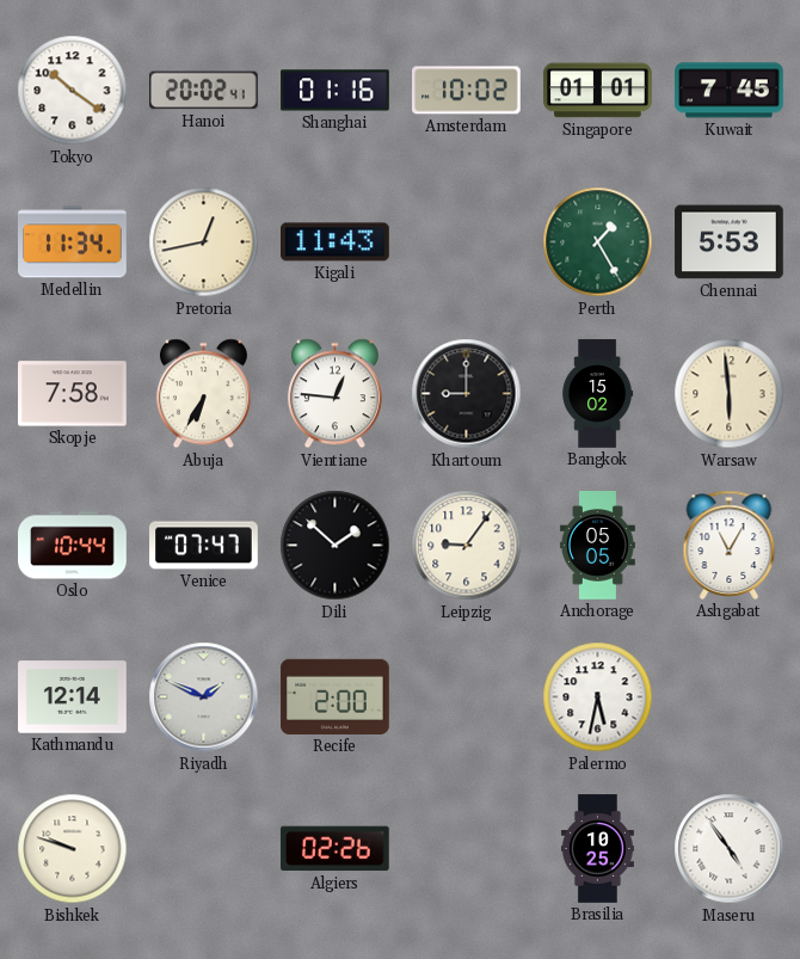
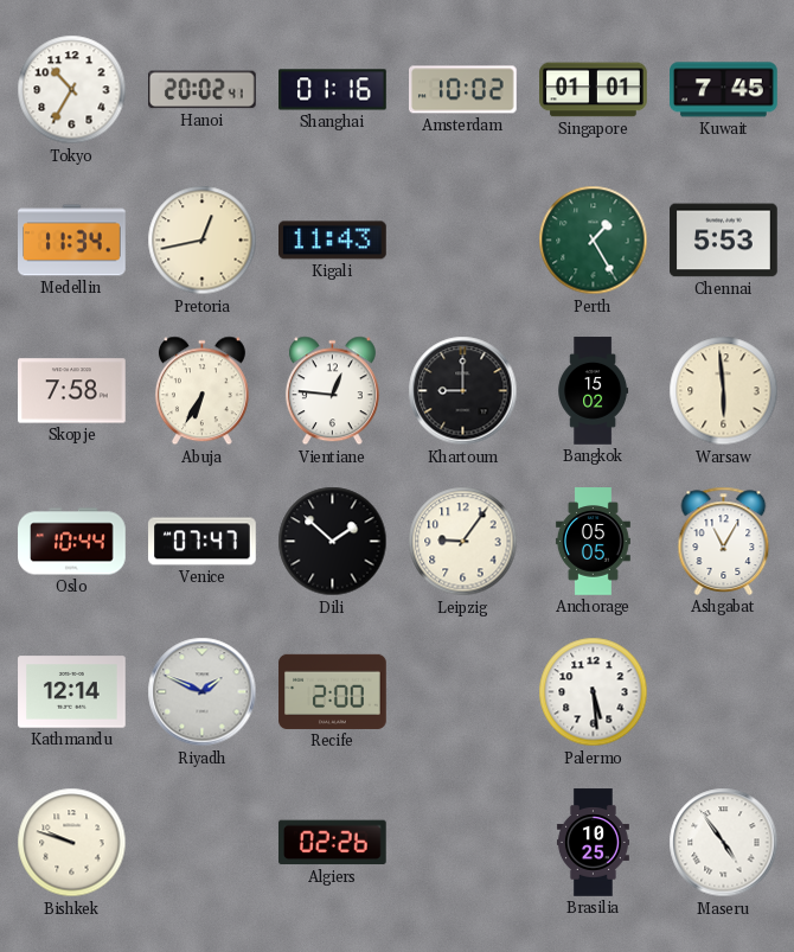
Tokyo: 10:21 -> 10:35 (72, 90)
Palermo: 5:32 -> 5:29 (594, 692)
